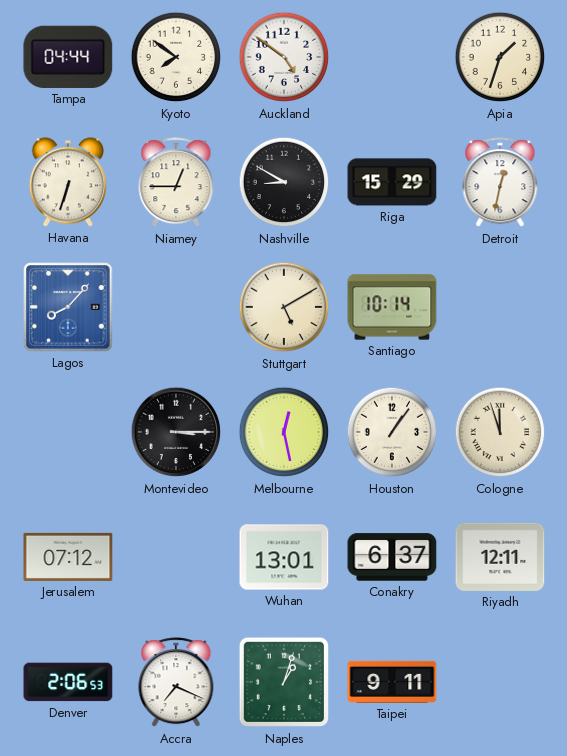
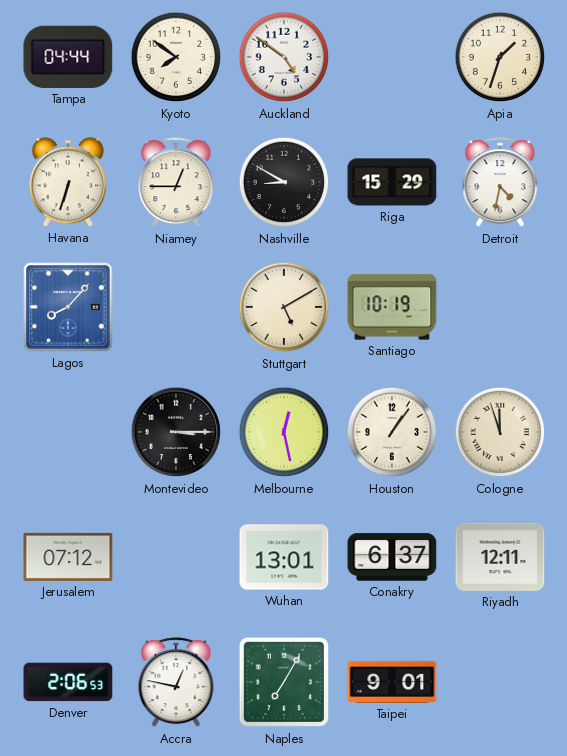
Detroit: 12:32 -> 4:32 (500, 183)
Santiago: 10:14 -> 10:19 (392, 307)
Accra: 7:19 -> 12:47 (176, 683)
Naples: 1:03 -> 7:05 (284, 682)
Taipei: 9:11 -> 9:01 (392, 682)
